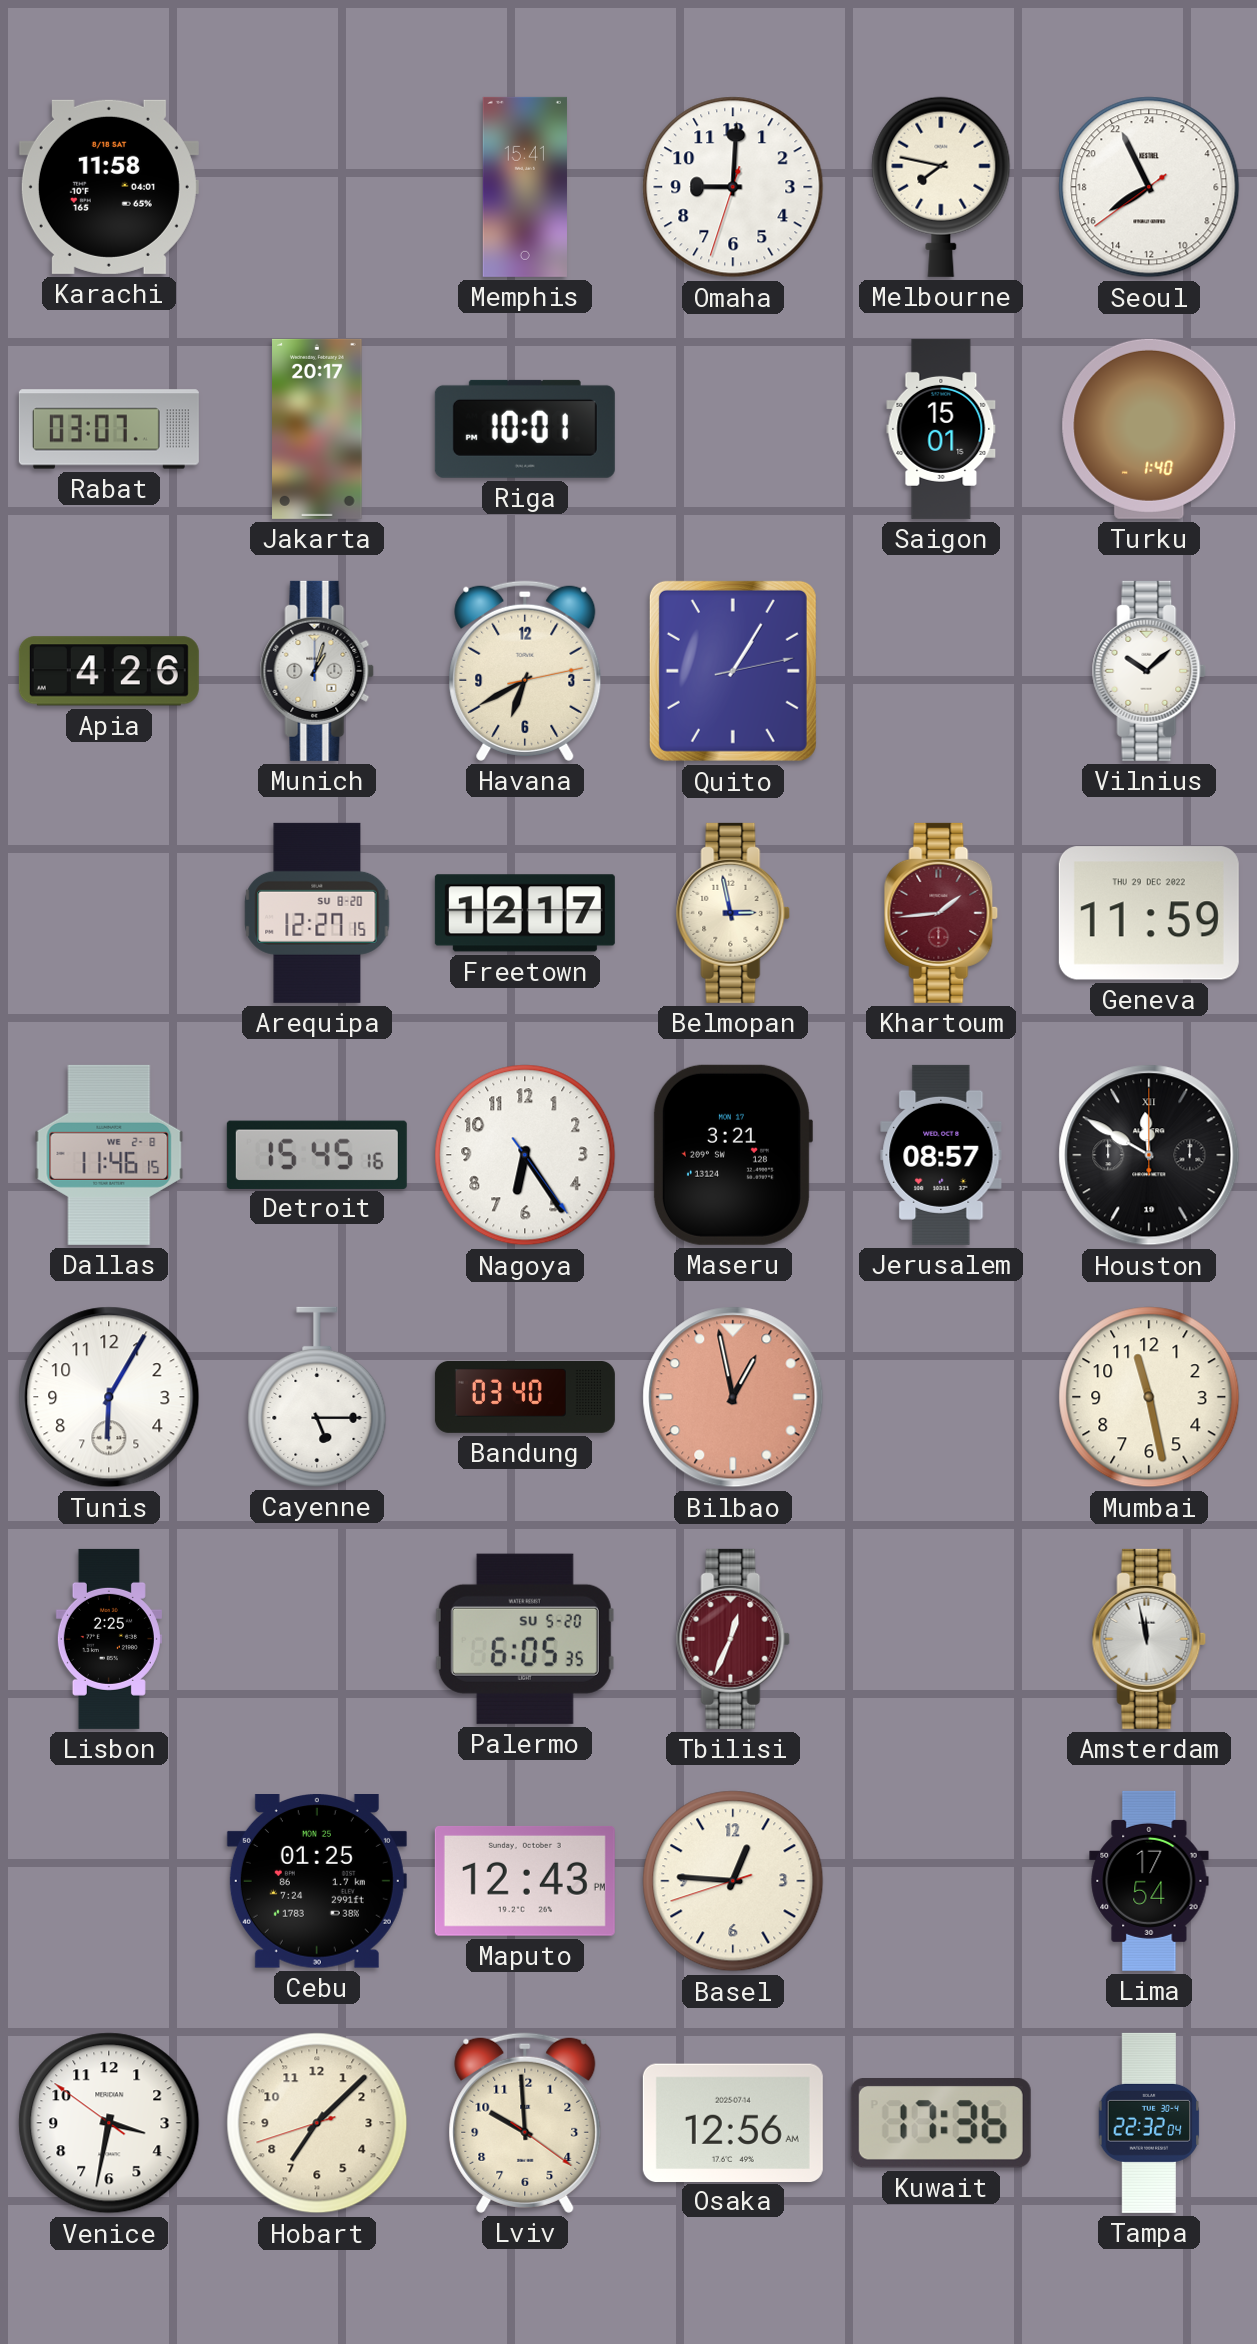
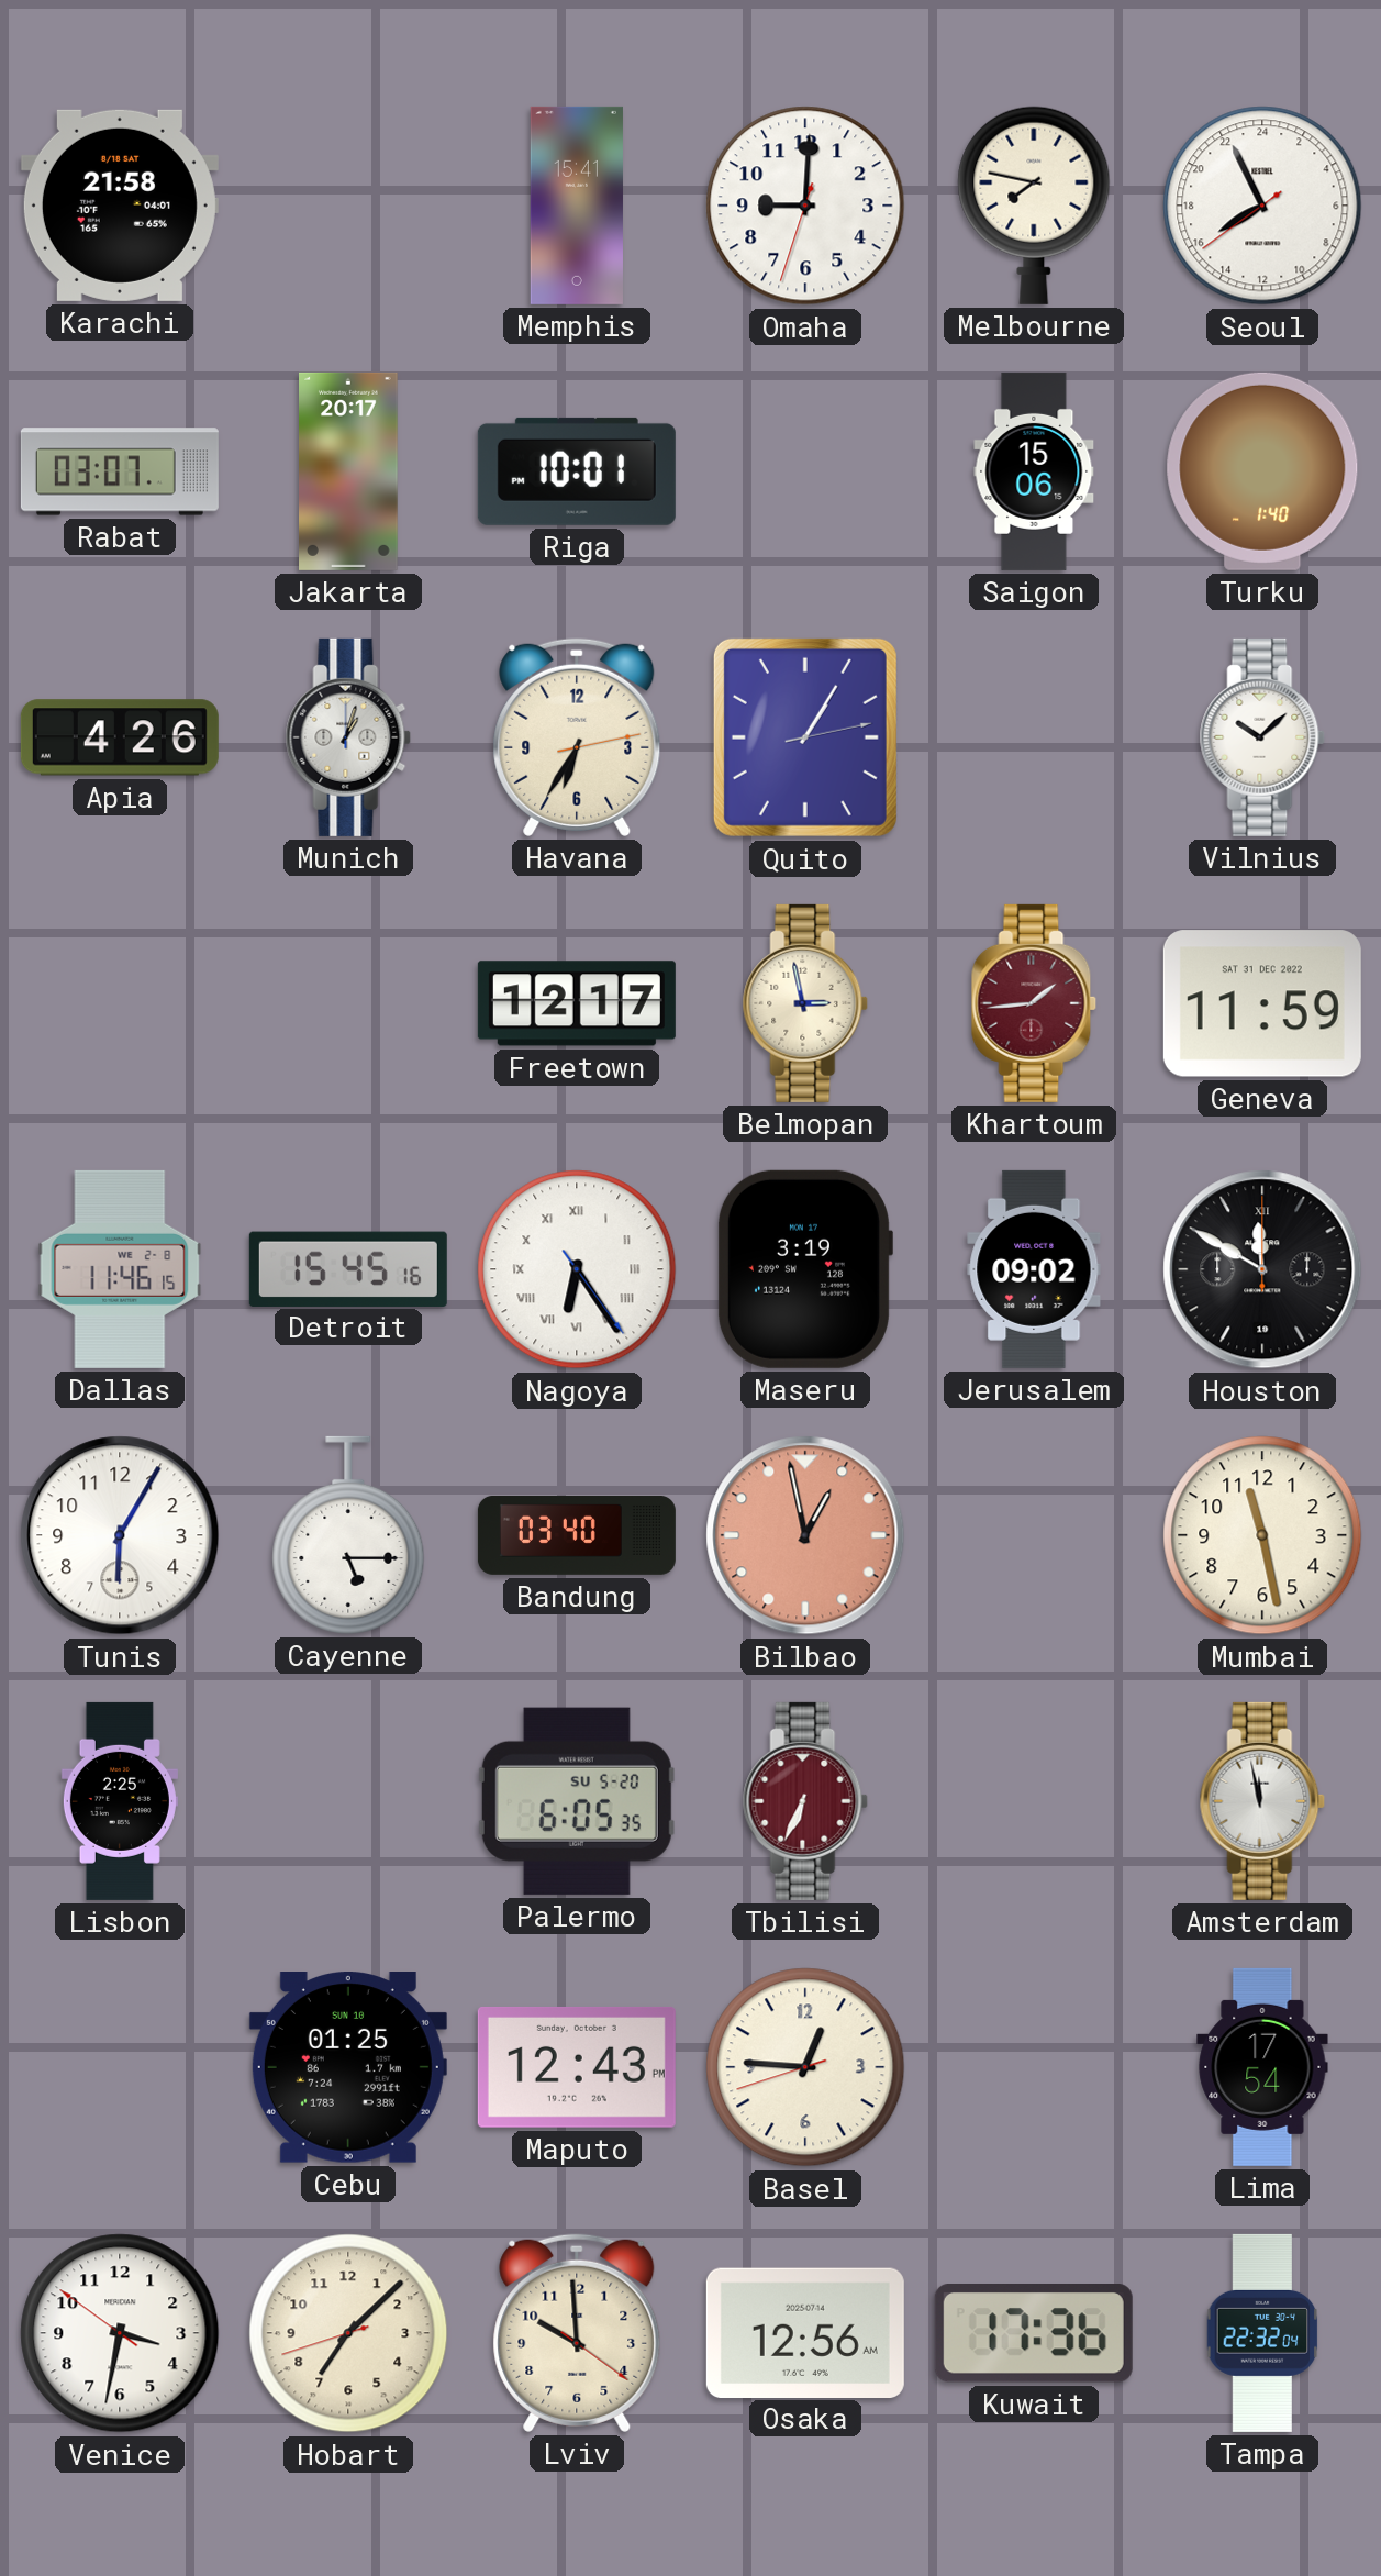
Karachi: 11:58 -> 21:58 (120, 206)
Saigon: 15:01 -> 15:06 (1034, 471)
Havana: 6:40 -> 6:35 (577, 737)
Arequipa: 12:27 -> none (317, 913)
Geneva date: THU 29 DEC 2022 -> SAT 31 DEC 2022 (1262, 1003)
Nagoya numerals: Arabic -> Roman (577, 1269)
Maseru: 3:21 -> 3:19 (804, 1269)
Jerusalem: 08:57 -> 09:02 (1034, 1269)
Tbilisi: 12:34 -> 6:34 (805, 1801)
Cebu date: MON 25 -> SUN 10 (348, 2068)
